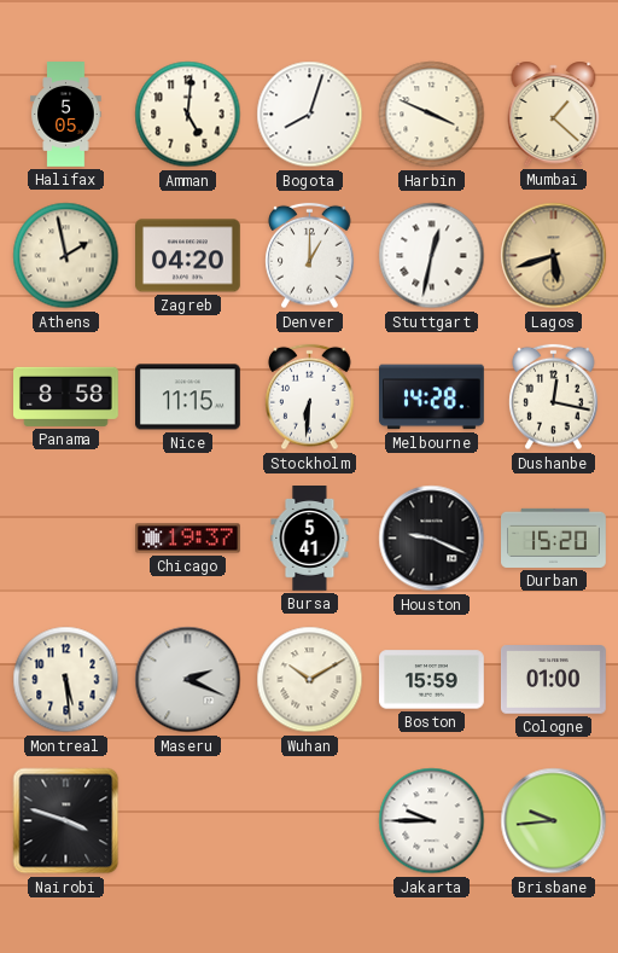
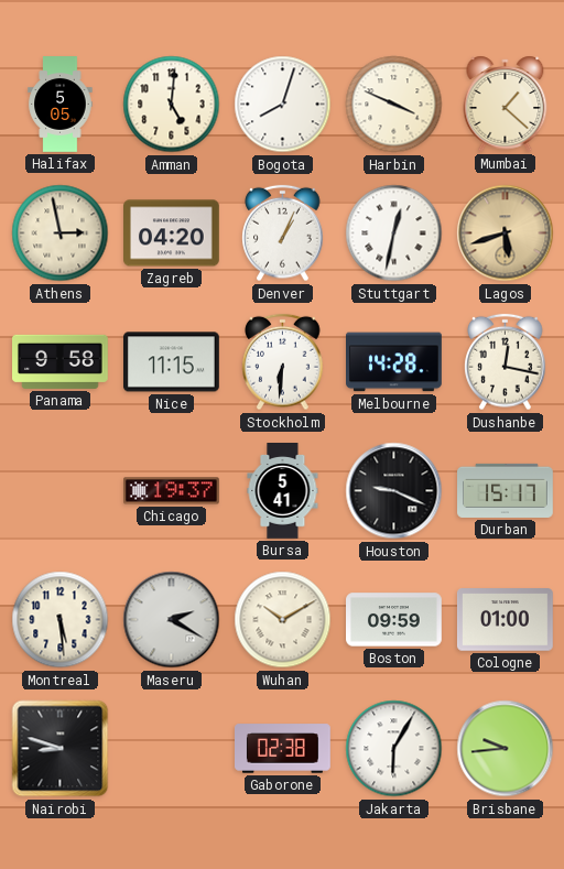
Athens: 1:58 -> 2:58 (61, 233)
Denver: 1:00 -> 1:04 (283, 233)
Panama: 8:58 -> 9:58 (61, 361)
Durban: 15:20 -> 15:17 (506, 490)
Maseru: 2:19 -> 2:20 (172, 620)
Boston: 15:59 -> 09:59 (394, 620)
Nairobi: 3:48 -> 8:48 (61, 749)
Gaborone: none -> 02:38 (283, 749)
Jakarta: 9:45 -> 6:05 (394, 749)
